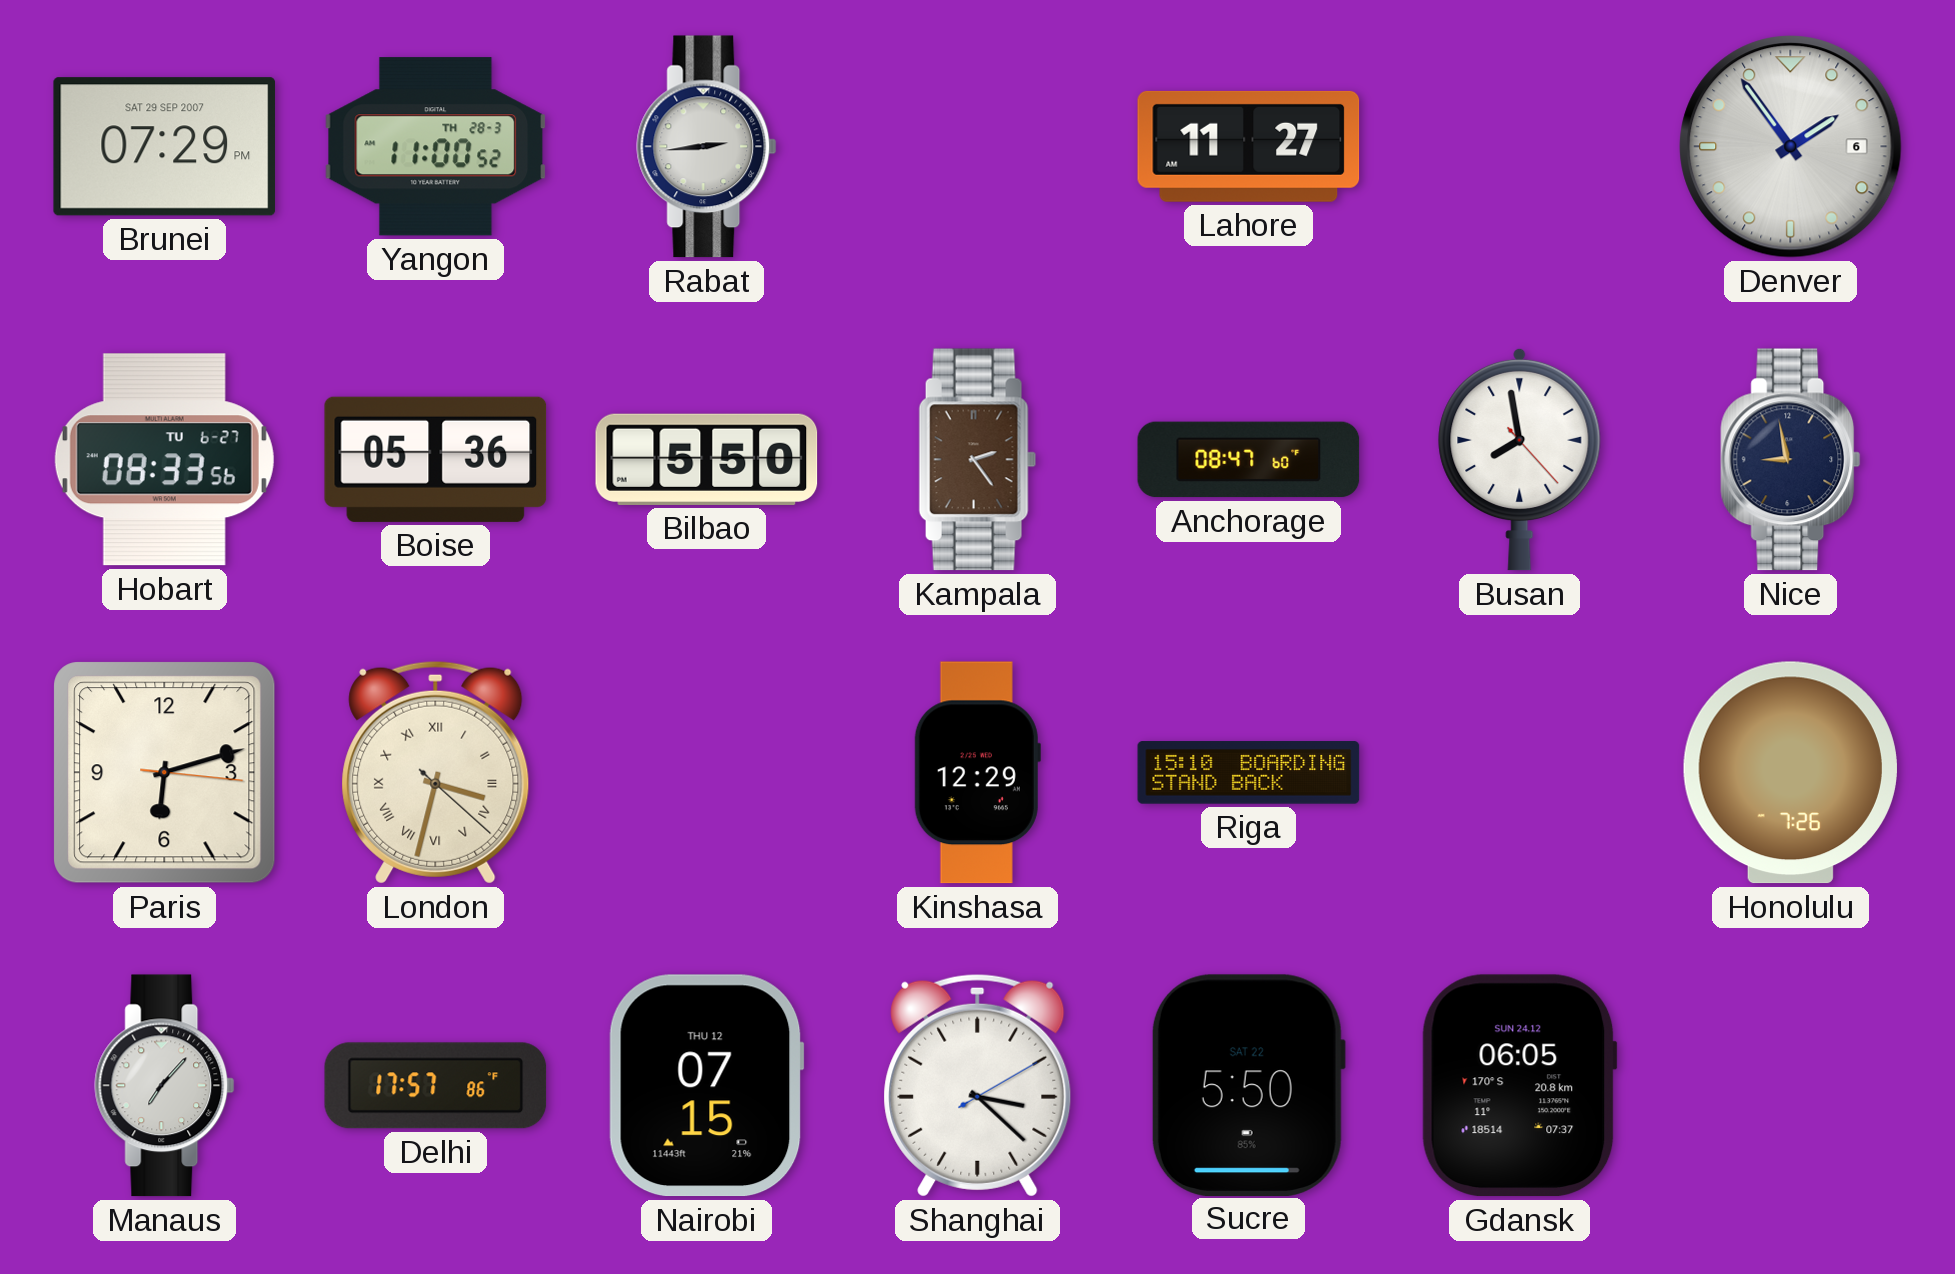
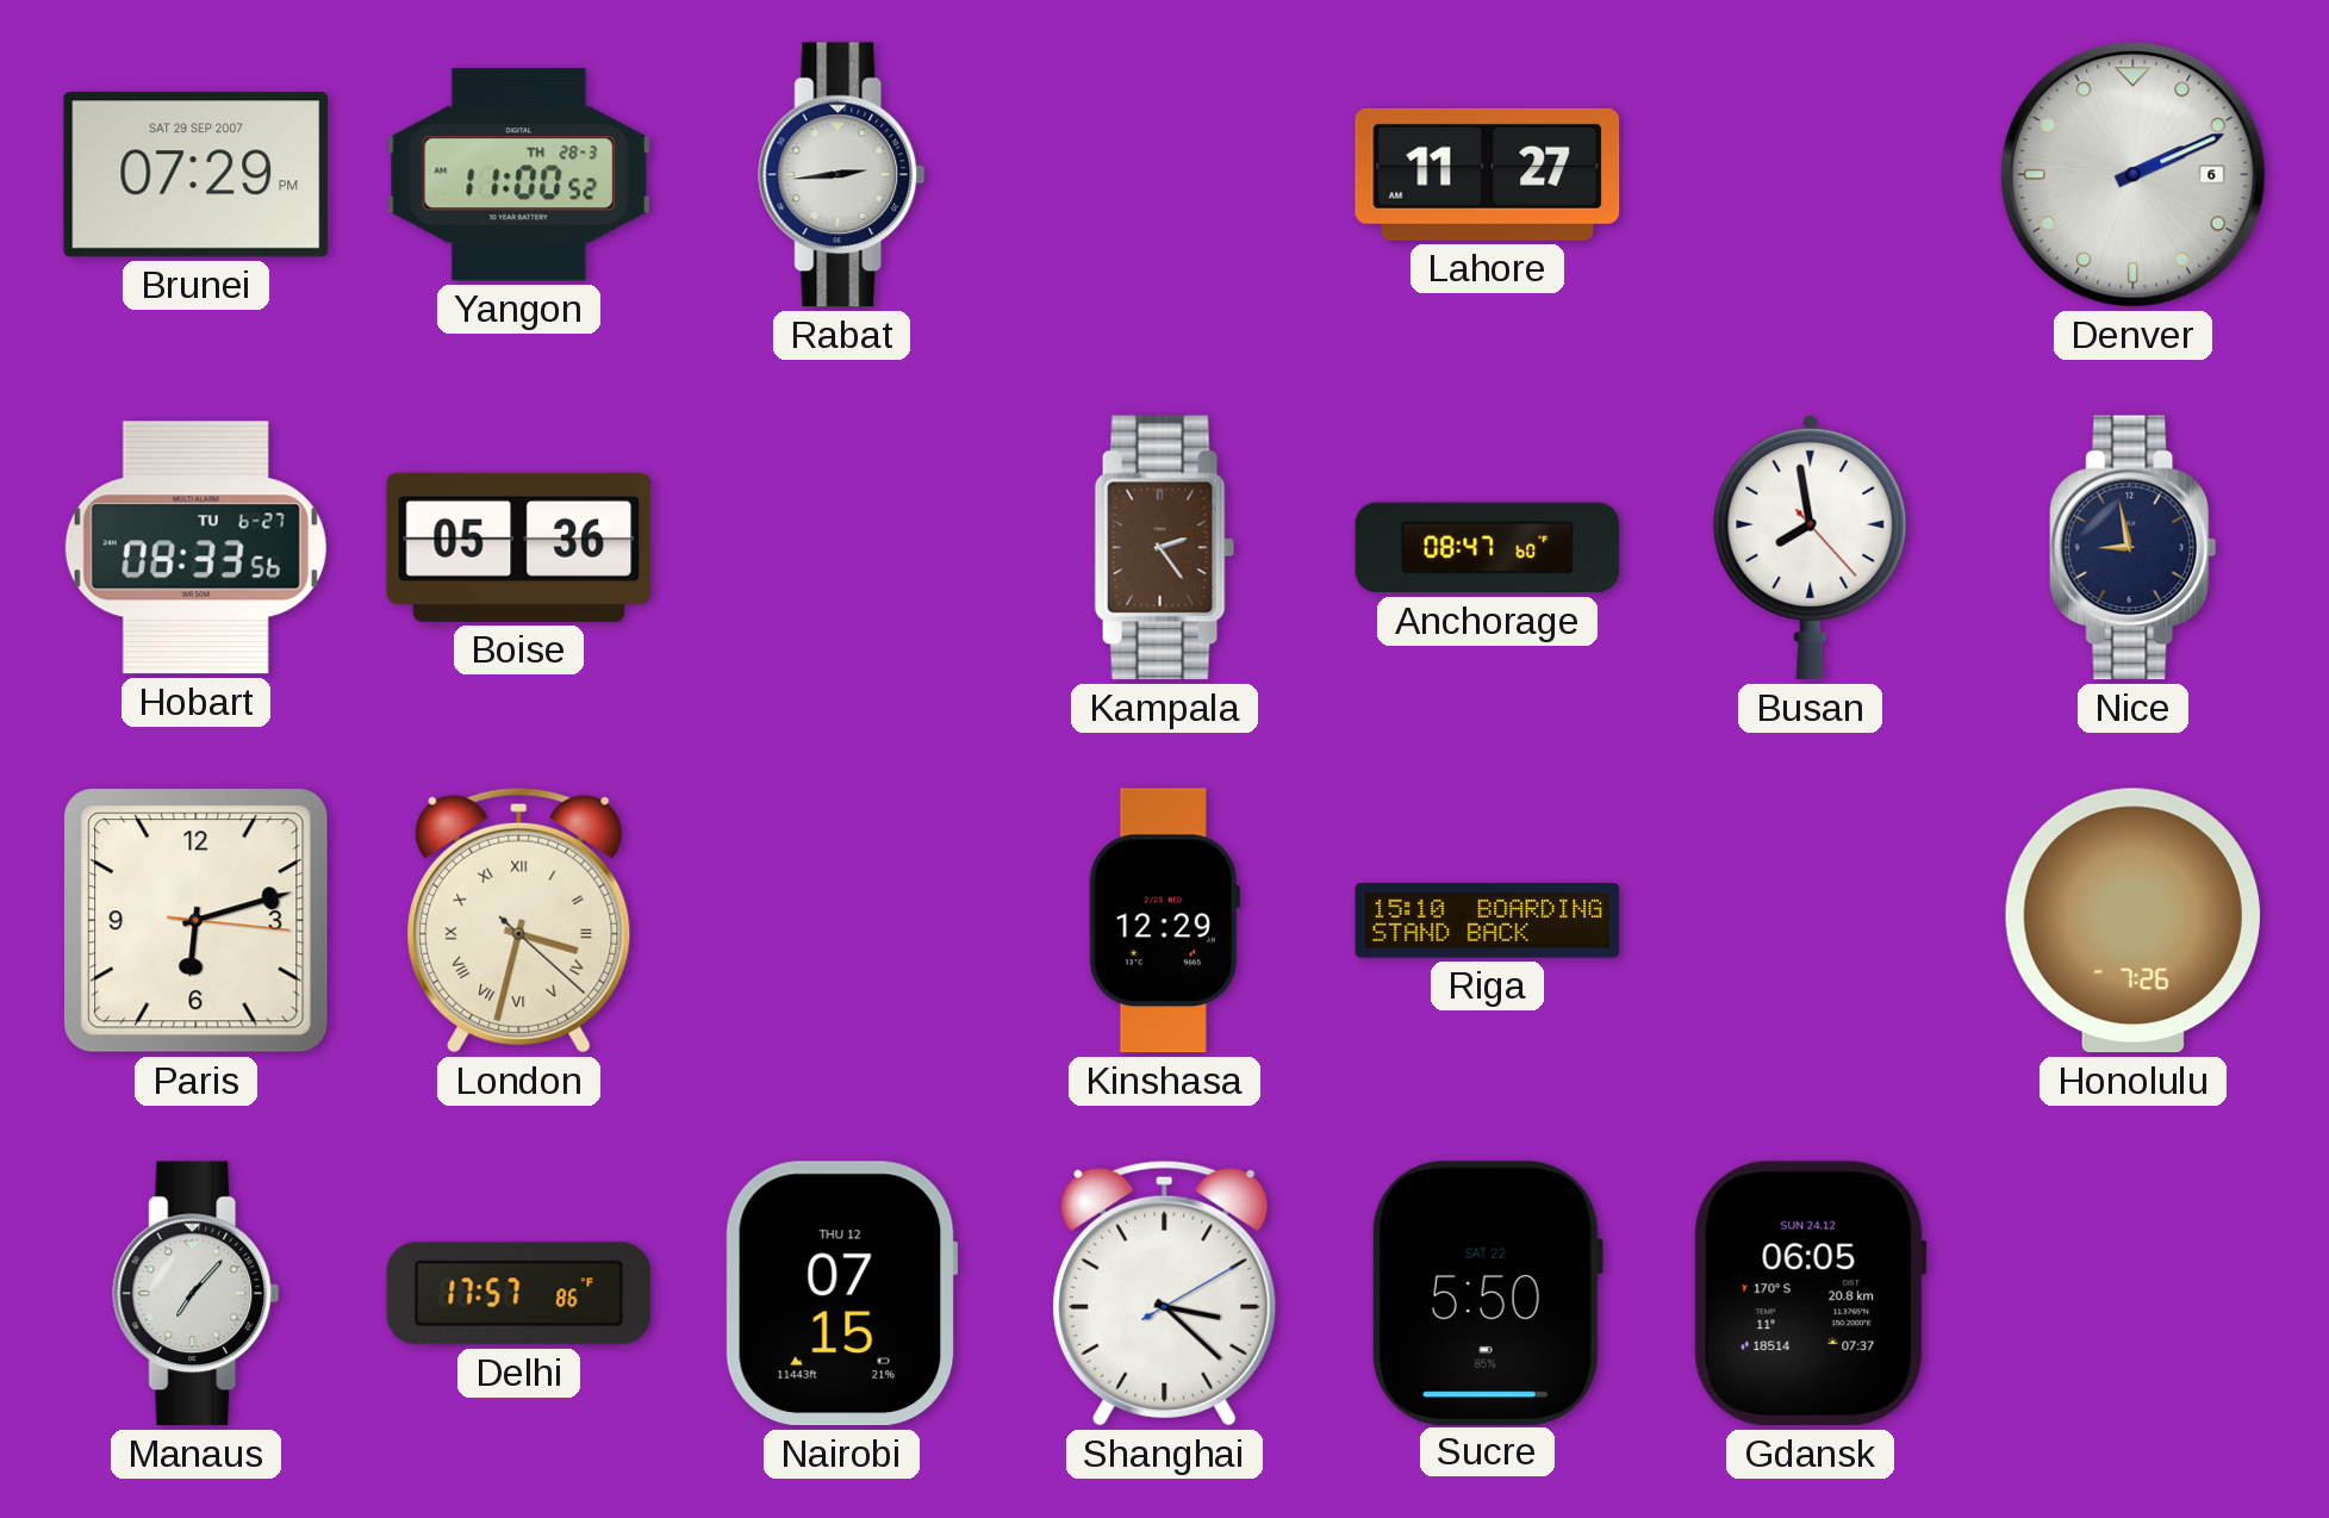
Denver: 1:54 -> 2:11 (2134, 175)
Bilbao: 5:50 -> none (707, 459)
